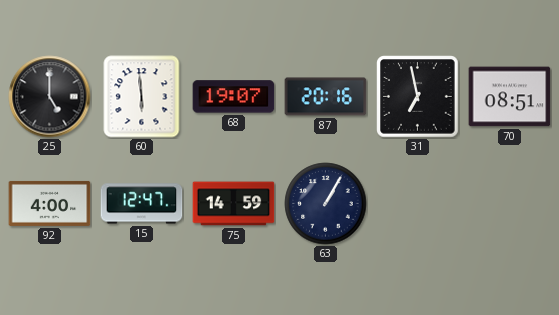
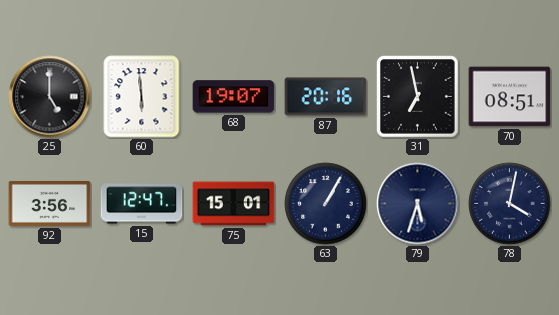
92: 4:00 -> 3:56 (50, 203)
75: 14:59 -> 15:01 (234, 204)
79: none -> 5:33 (418, 204)
78: none -> 4:02 (510, 204)
